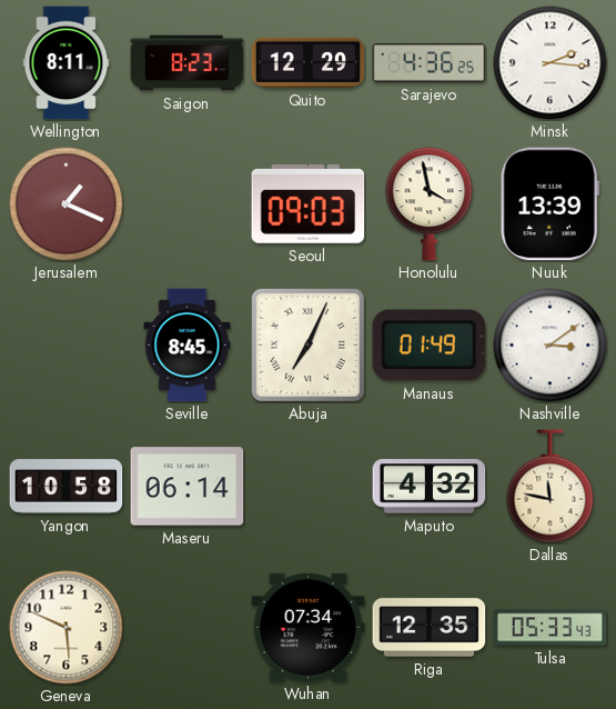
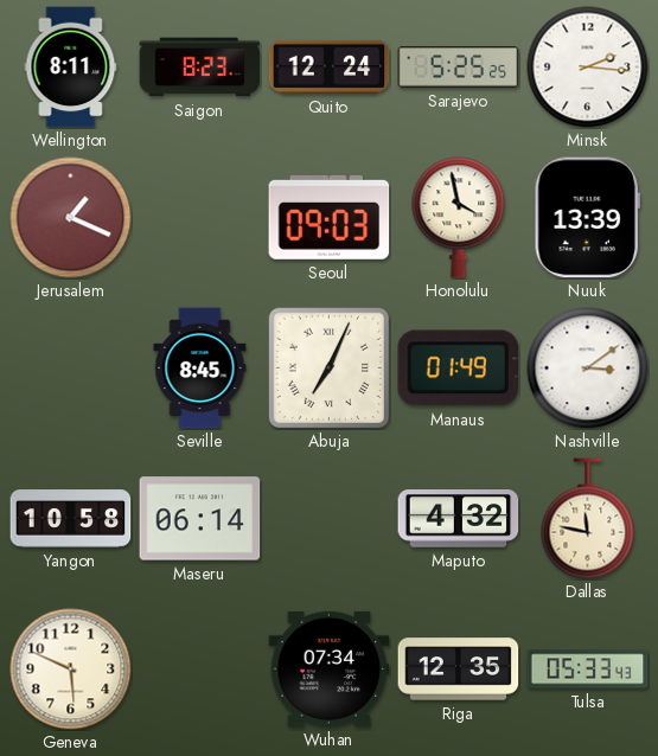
Quito: 12:29 -> 12:24 (330, 66)
Sarajevo: 4:36 -> 5:25 (459, 68)
